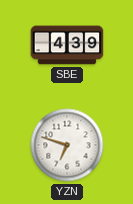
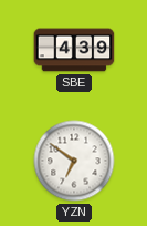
YZN: 6:48 -> 6:51 (74, 161)
